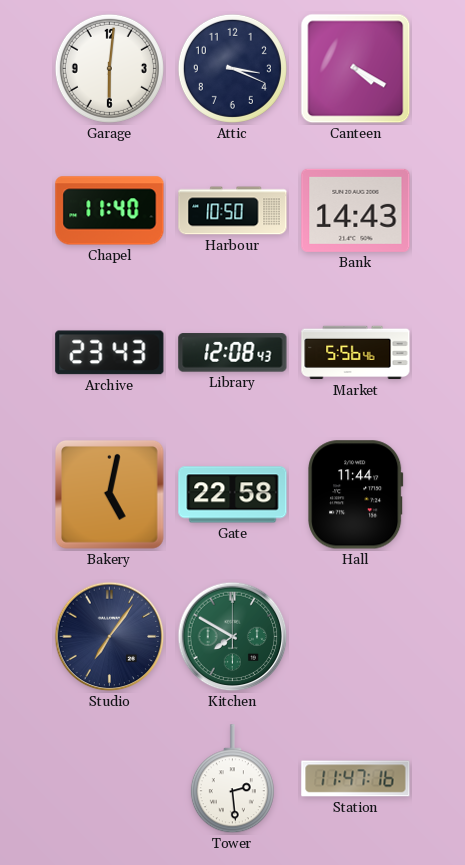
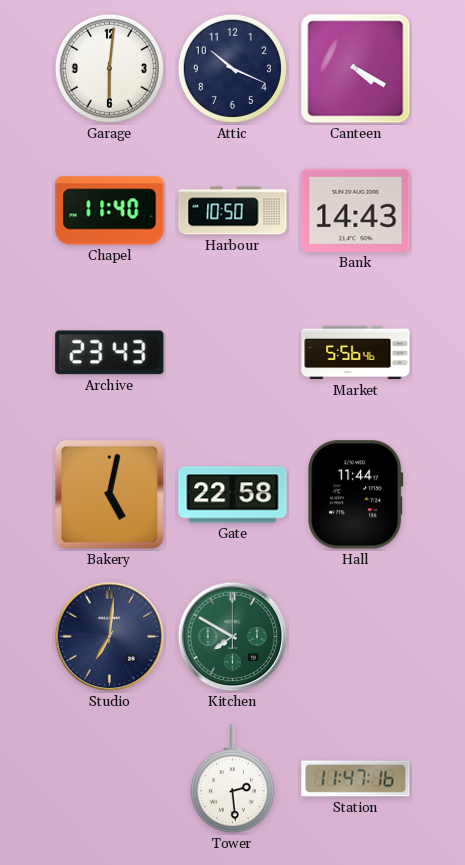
Attic: 3:19 -> 10:19 (232, 68)
Library: 12:08 -> none (233, 353)
Studio: 7:06 -> 7:01 (110, 637)
